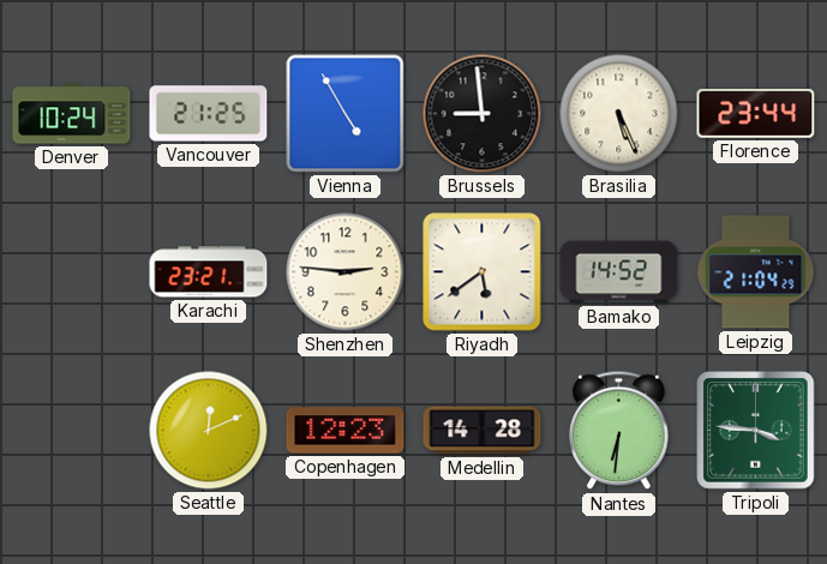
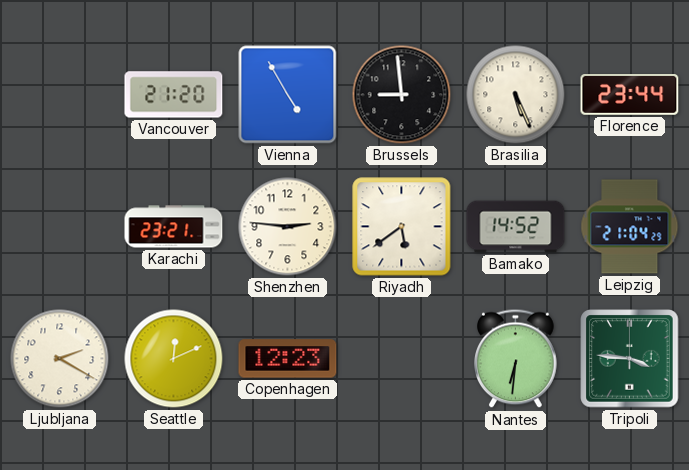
Denver: 10:24 -> none (72, 114)
Vancouver: 21:25 -> 21:20 (174, 95)
Ljubljana: none -> 2:20 (60, 359)
Medellin: 14:28 -> none (483, 431)
